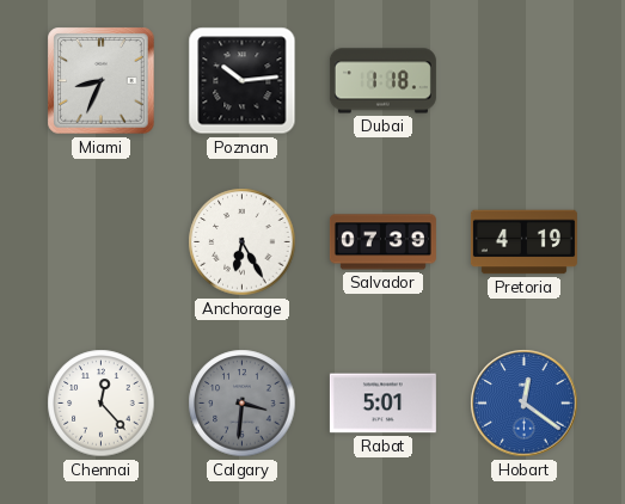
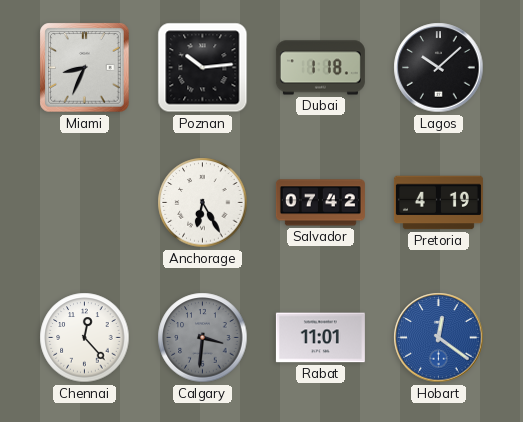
Lagos: none -> 10:08 (439, 68)
Salvador: 07:39 -> 07:42 (320, 203)
Rabat: 5:01 -> 11:01 (320, 338)
